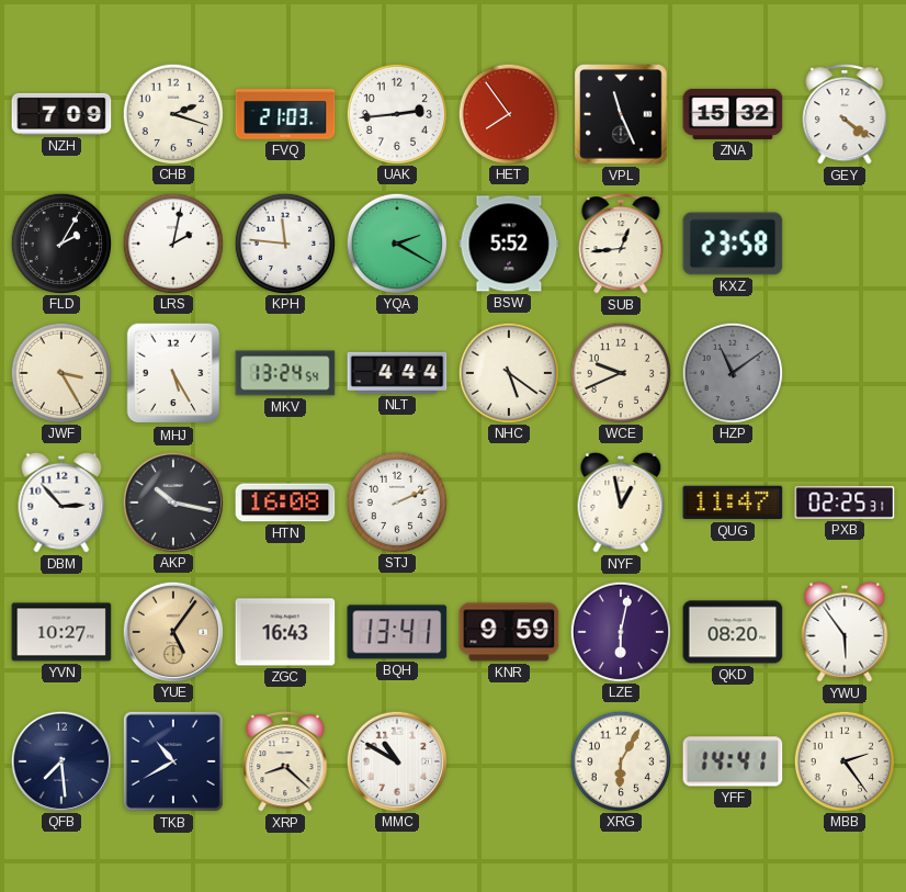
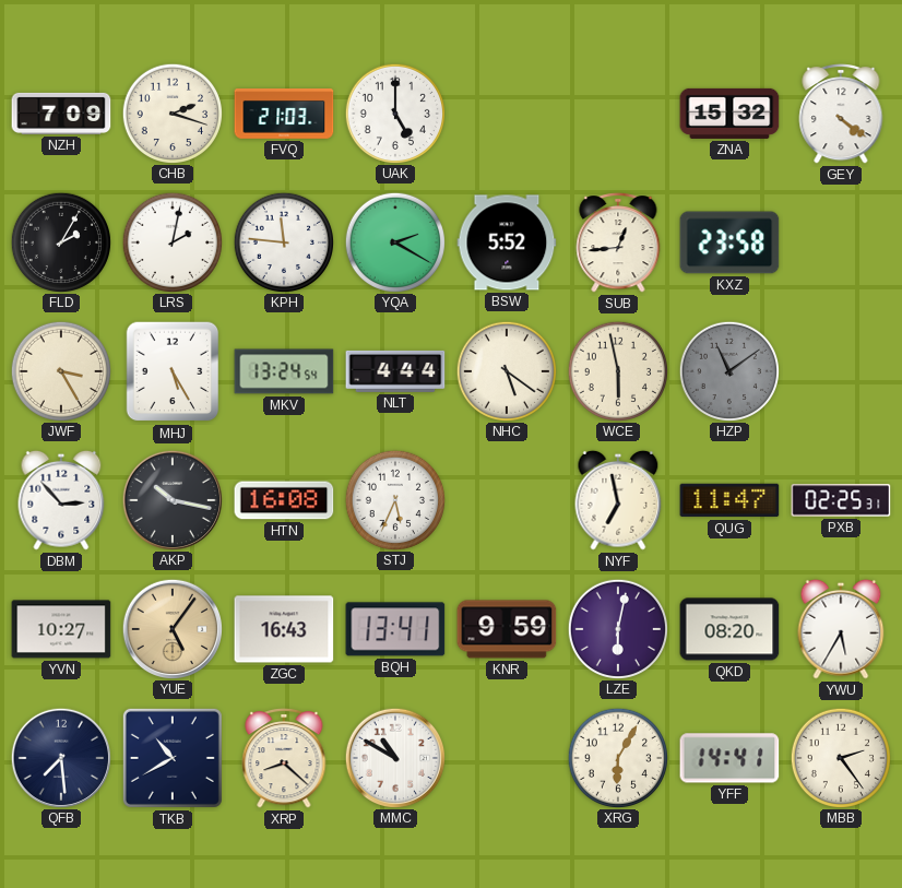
UAK: 2:44 -> 5:00 (394, 113)
HET: 7:54 -> none (508, 113)
VPL: 11:26 -> none (621, 114)
WCE: 9:41 -> 5:58 (617, 370)
STJ: 2:11 -> 5:34 (394, 499)
NYF: 12:58 -> 6:58 (618, 500)
YWU: 5:54 -> 5:35 (841, 629)
